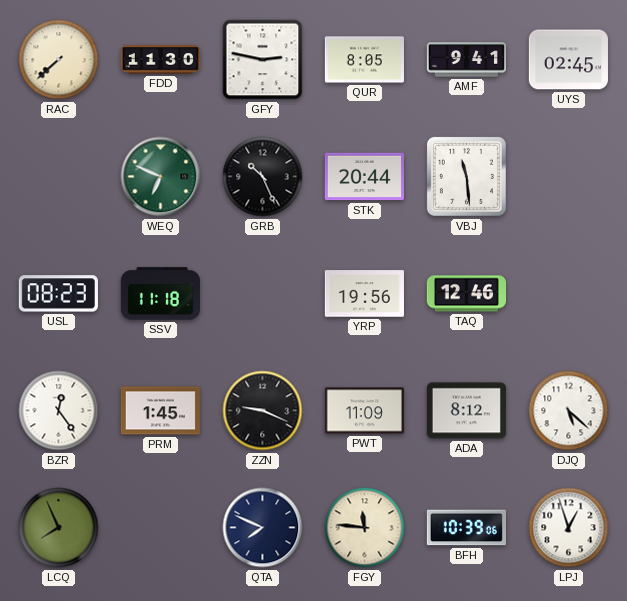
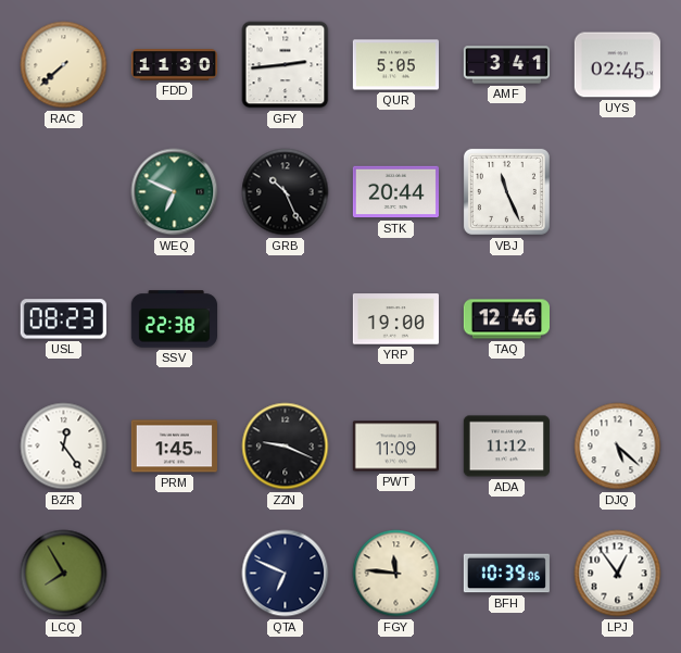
GFY: 2:47 -> 2:44 (286, 65)
QUR: 8:05 -> 5:05 (395, 65)
AMF: 9:41 -> 3:41 (506, 65)
VBJ: 11:29 -> 11:26 (506, 191)
SSV: 11:18 -> 22:38 (174, 319)
YRP: 19:56 -> 19:00 (395, 319)
ADA: 8:12 -> 11:12 (506, 447)
LCQ: 7:56 -> 7:55 (64, 574)
QTA: 7:49 -> 6:49 (286, 574)
LPJ: 12:57 -> 12:54 (618, 574)
